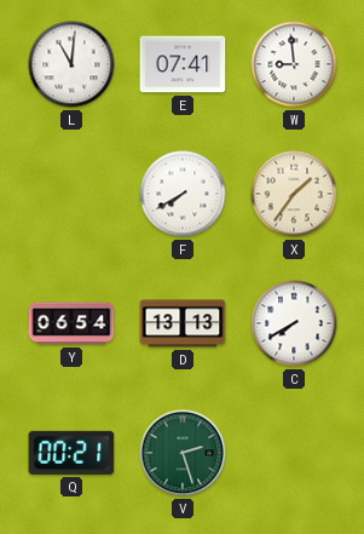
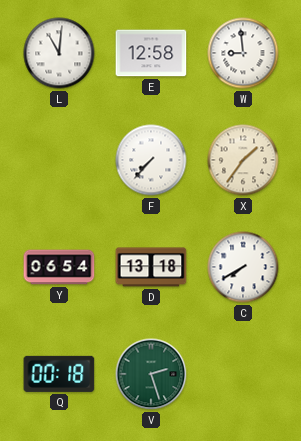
E: 07:41 -> 12:58 (151, 53)
F: 7:40 -> 7:37 (151, 160)
D: 13:13 -> 13:18 (151, 267)
Q: 00:21 -> 00:18 (59, 374)
